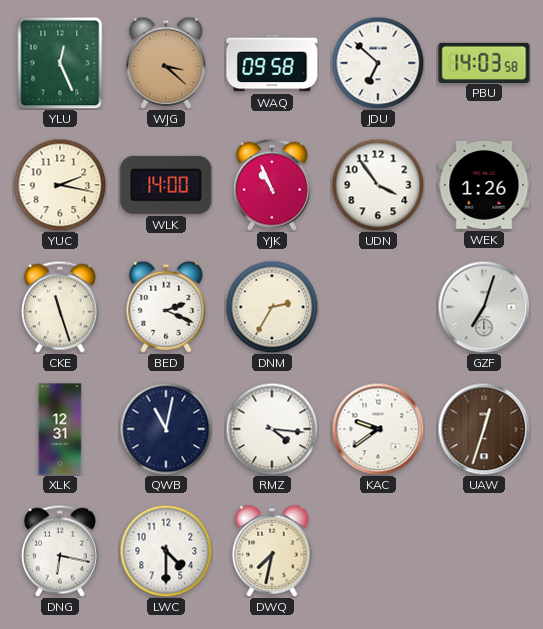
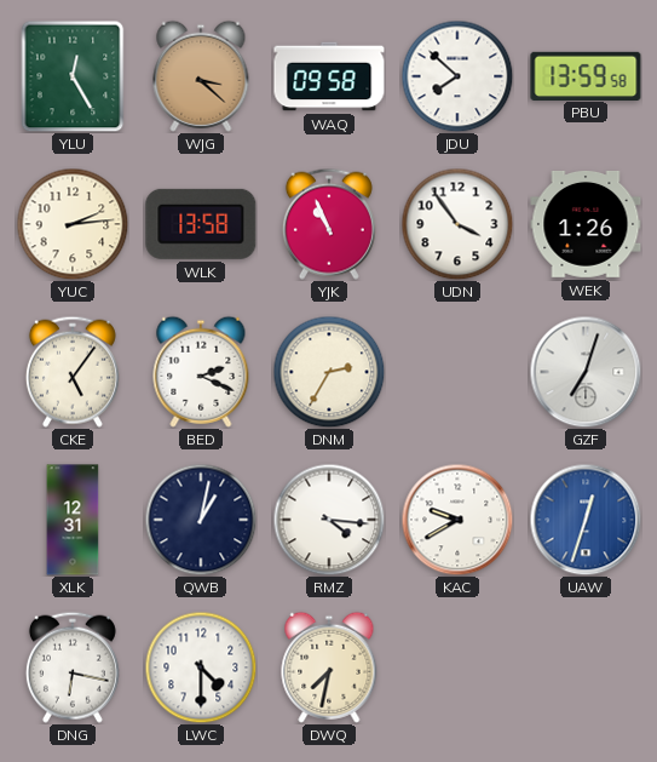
YLU: 12:26 -> 12:25 (73, 76)
JDU: 6:52 -> 7:52 (457, 76)
PBU: 14:03 -> 13:59 (586, 75)
YUC: 2:17 -> 2:14 (73, 224)
WLK: 14:00 -> 13:58 (201, 224)
CKE: 11:27 -> 5:06 (73, 372)
QWB: 11:02 -> 1:02 (201, 520)
KAC: 9:39 -> 9:40 (457, 520)
UAW dial: brown -> blue (586, 520)
